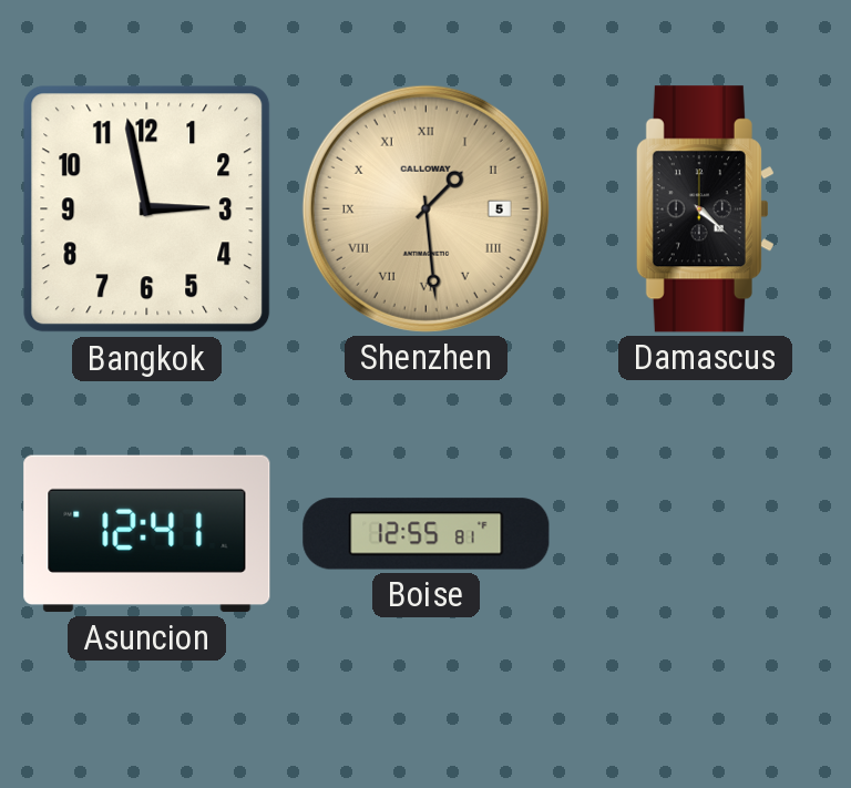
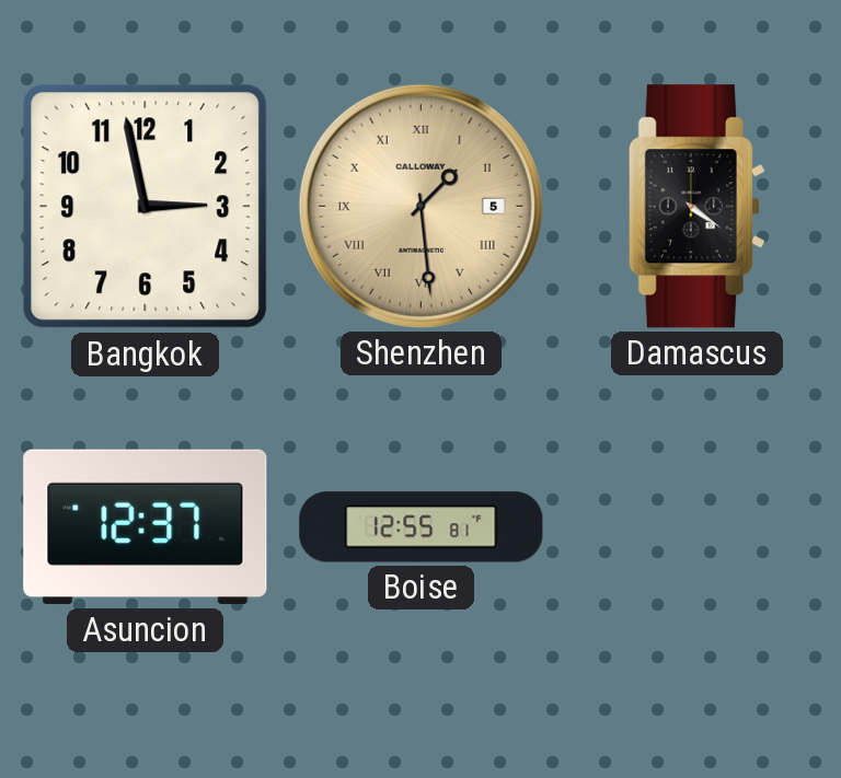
Damascus: 4:22 -> 4:21 (696, 207)
Asuncion: 12:41 -> 12:37 (146, 527)
